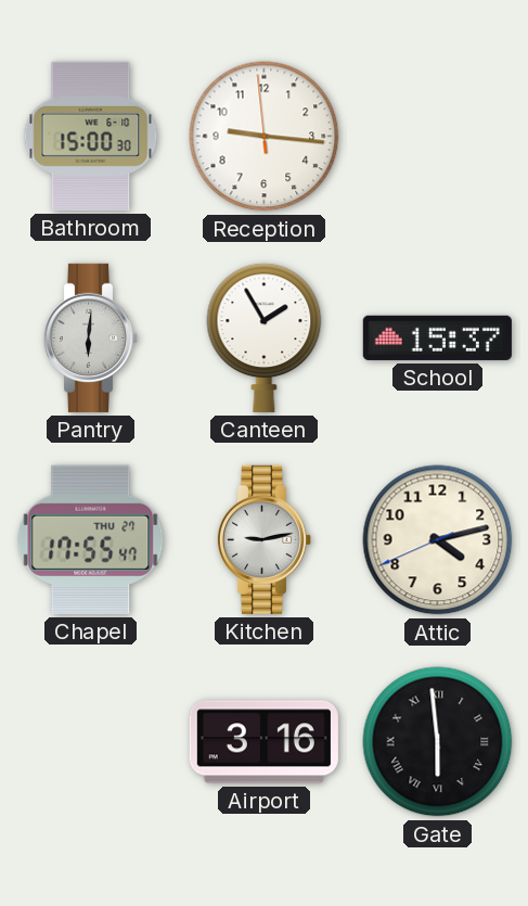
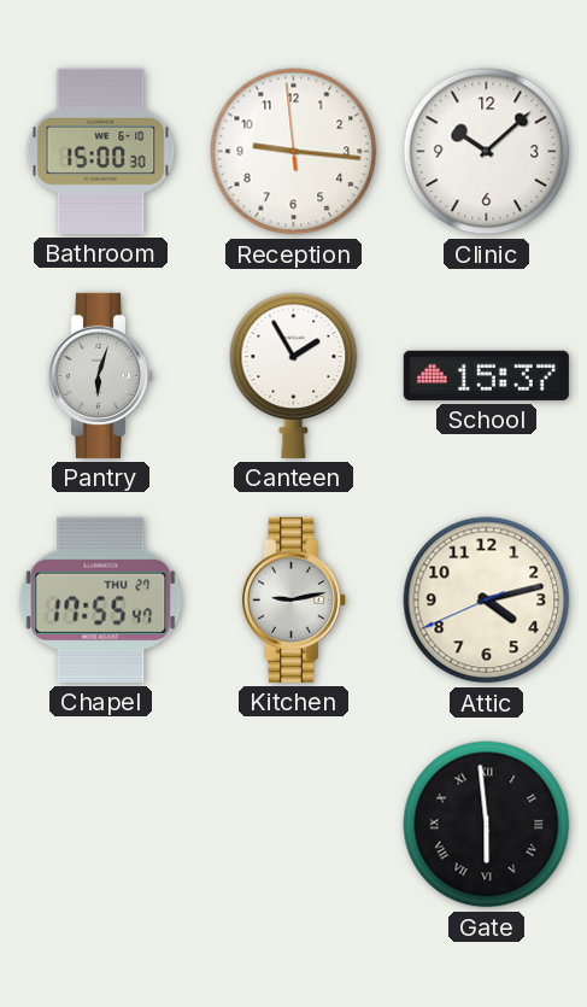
Clinic: none -> 10:08 (487, 152)
Pantry: 6:01 -> 6:03 (101, 375)
Airport: 3:16 -> none (263, 742)
